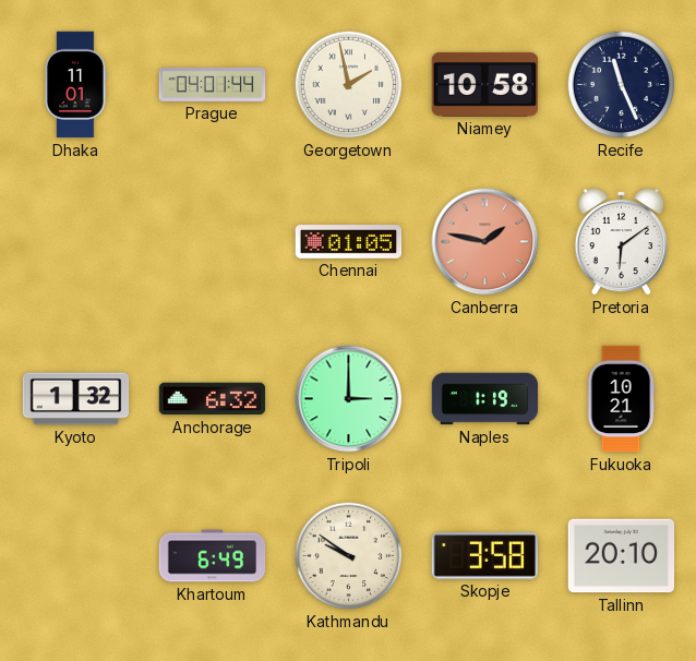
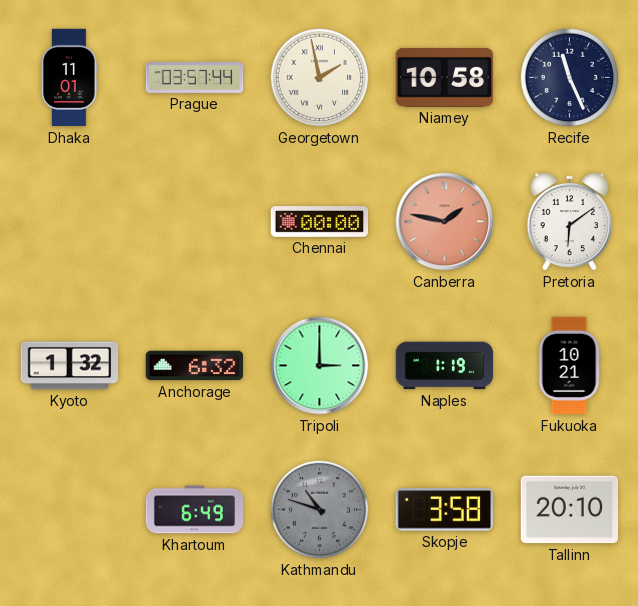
Prague: 04:01 -> 03:57 (195, 78)
Chennai: 01:05 -> 00:00 (320, 222)
Kathmandu: 9:51 -> 10:48 (320, 510)
Kathmandu dial: cream -> grey (320, 510)
